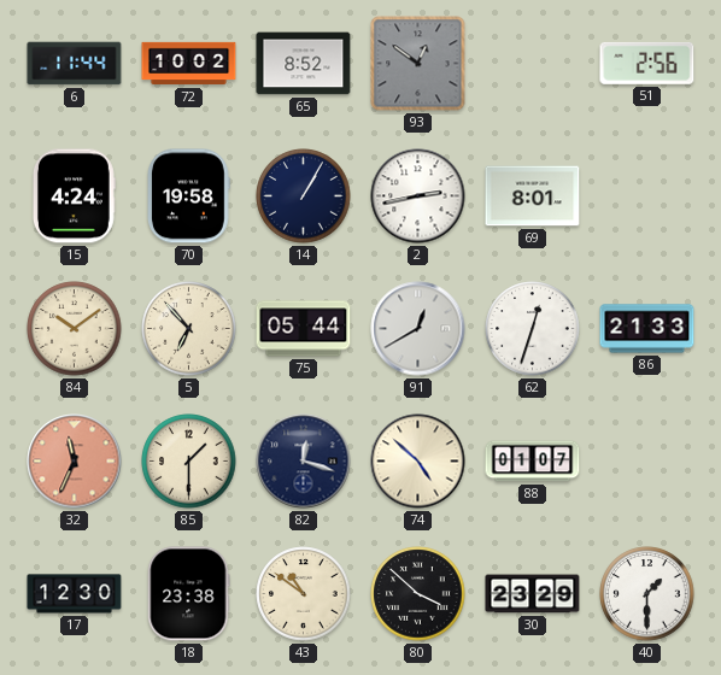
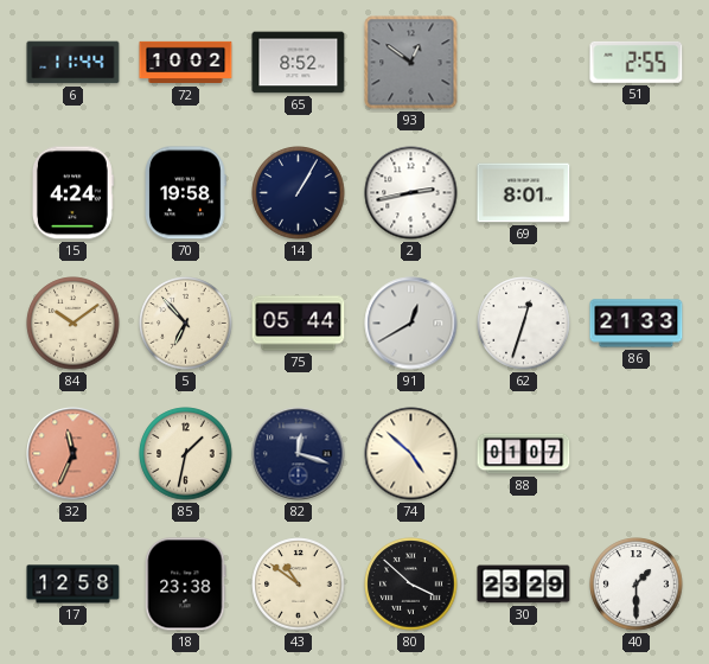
51: 2:56 -> 2:55 (637, 62)
85: 1:30 -> 1:32 (186, 454)
17: 12:30 -> 12:58 (74, 585)
